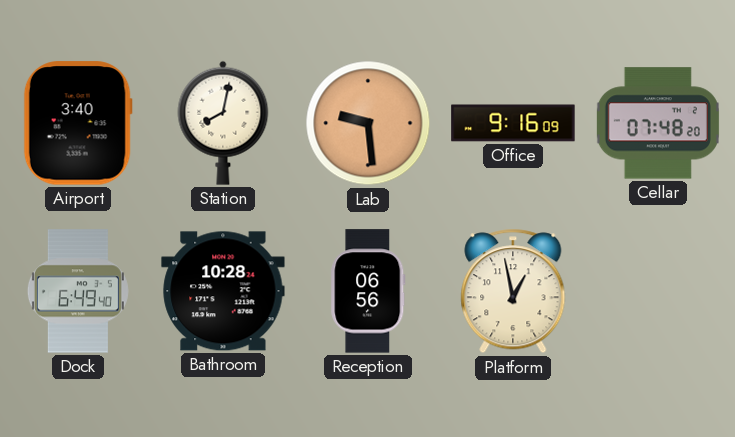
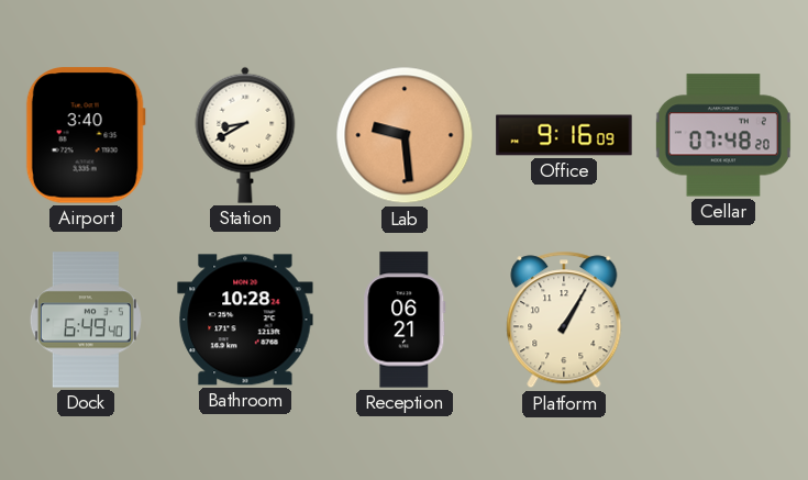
Station: 8:02 -> 8:40 (245, 135)
Reception: 06:56 -> 06:21 (405, 320)
Platform: 12:58 -> 1:05 (564, 320)
